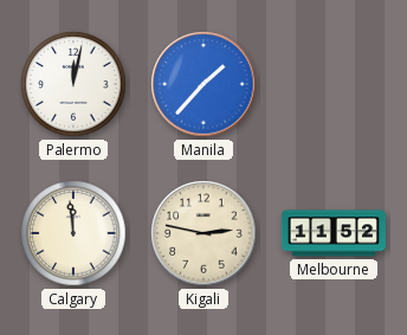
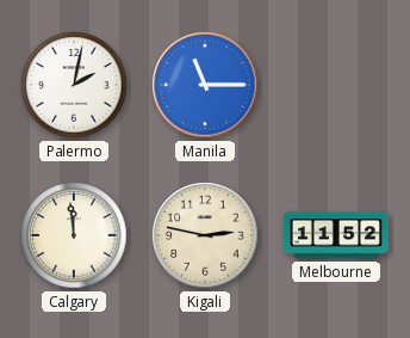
Palermo: 12:02 -> 2:02 (74, 85)
Manila: 1:37 -> 11:15 (205, 85)
